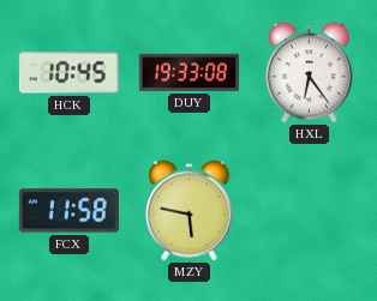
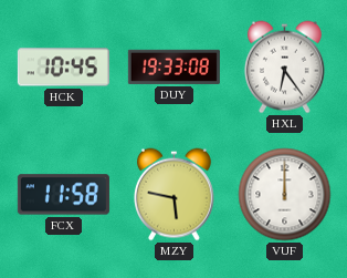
VUF: none -> 12:00 (285, 195)
